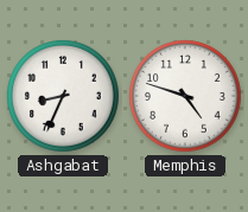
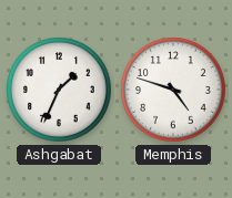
Ashgabat: 8:34 -> 1:34 (60, 91)
